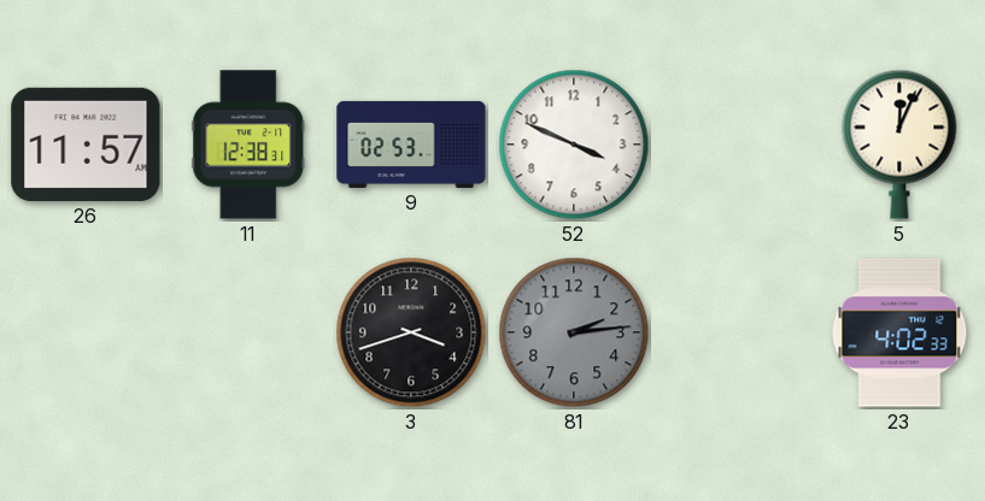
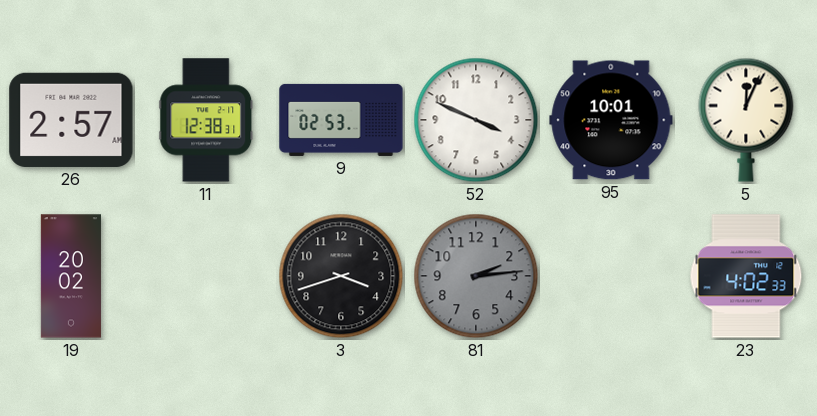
26: 11:57 -> 2:57 (71, 120)
95: none -> 10:01 (611, 120)
19: none -> 20:02 (71, 276)
